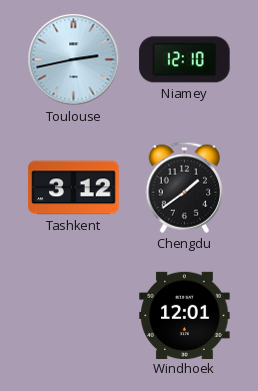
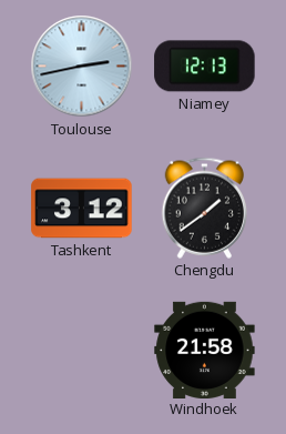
Niamey: 12:10 -> 12:13 (205, 67)
Windhoek: 12:01 -> 21:58 (205, 350)
